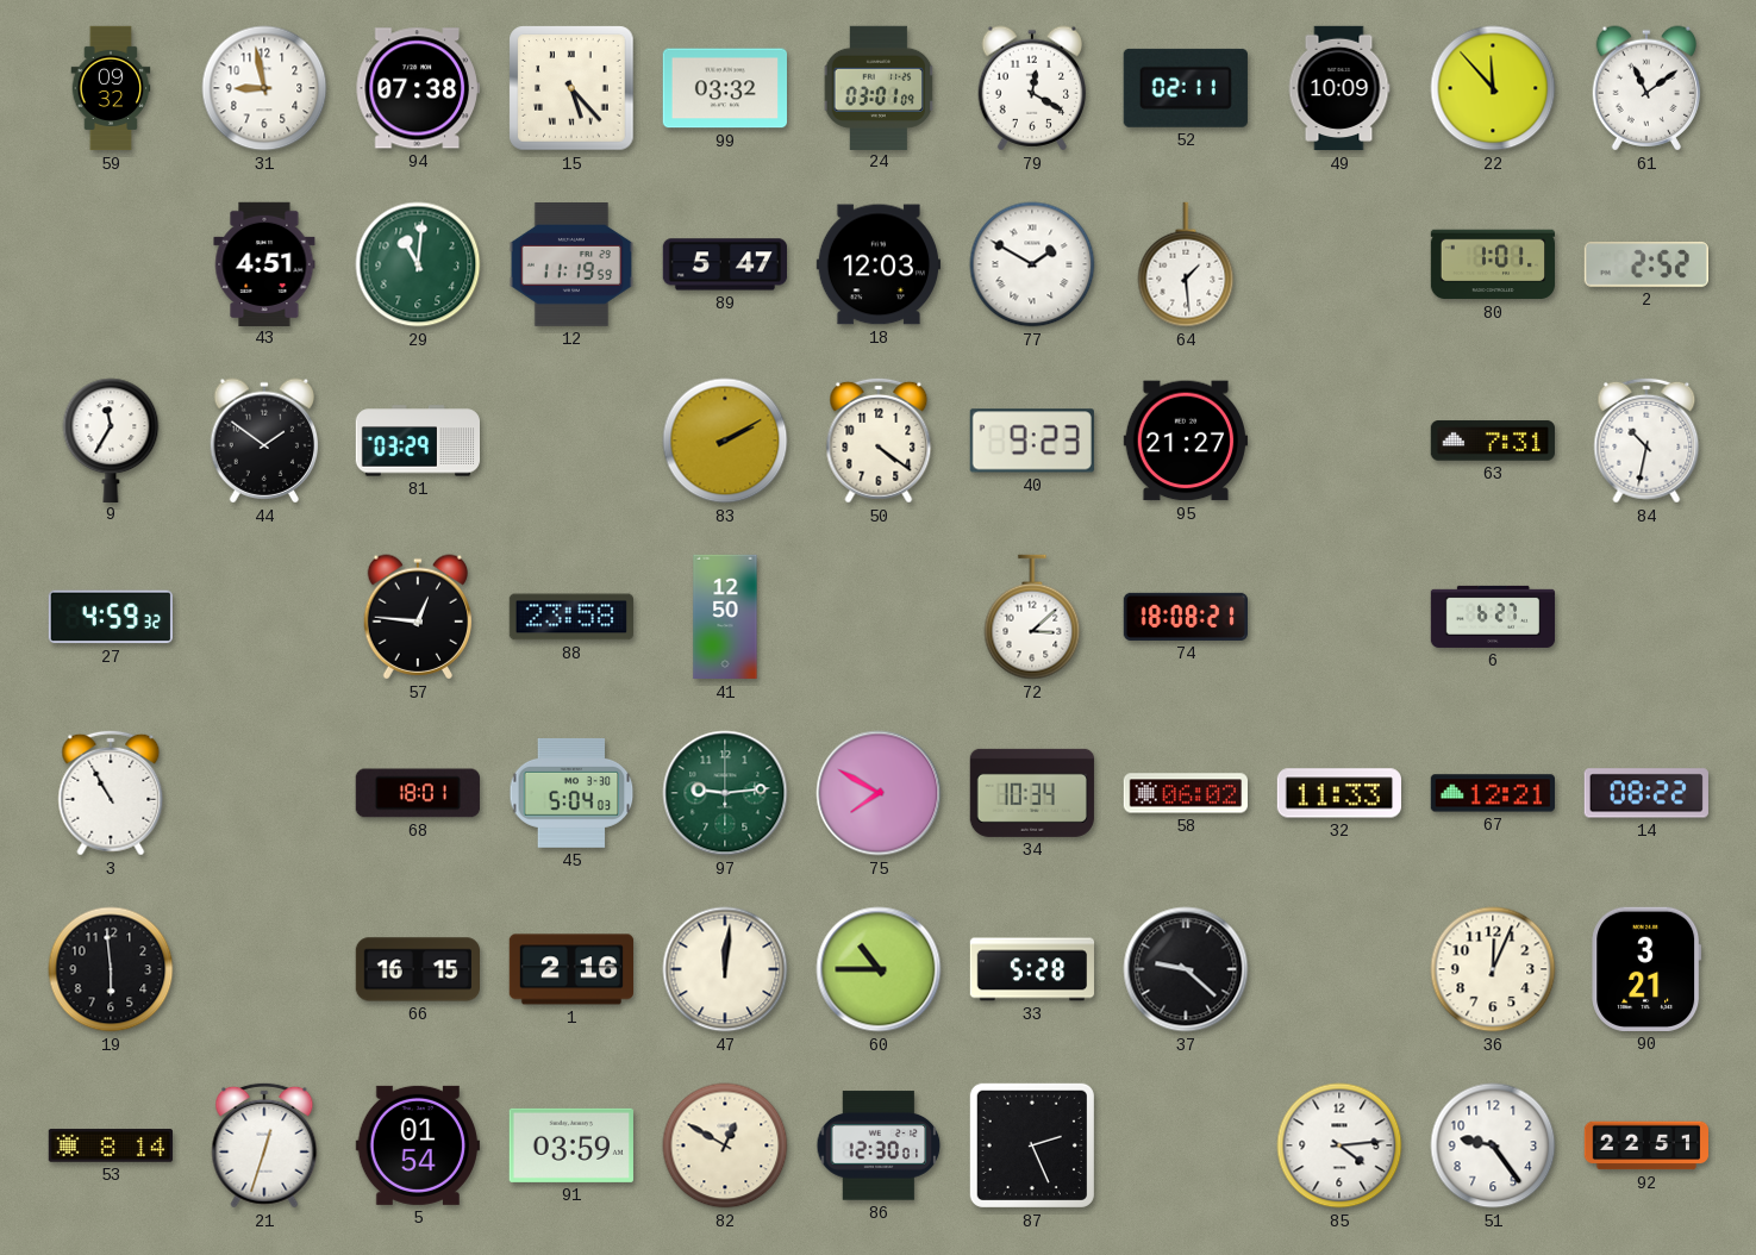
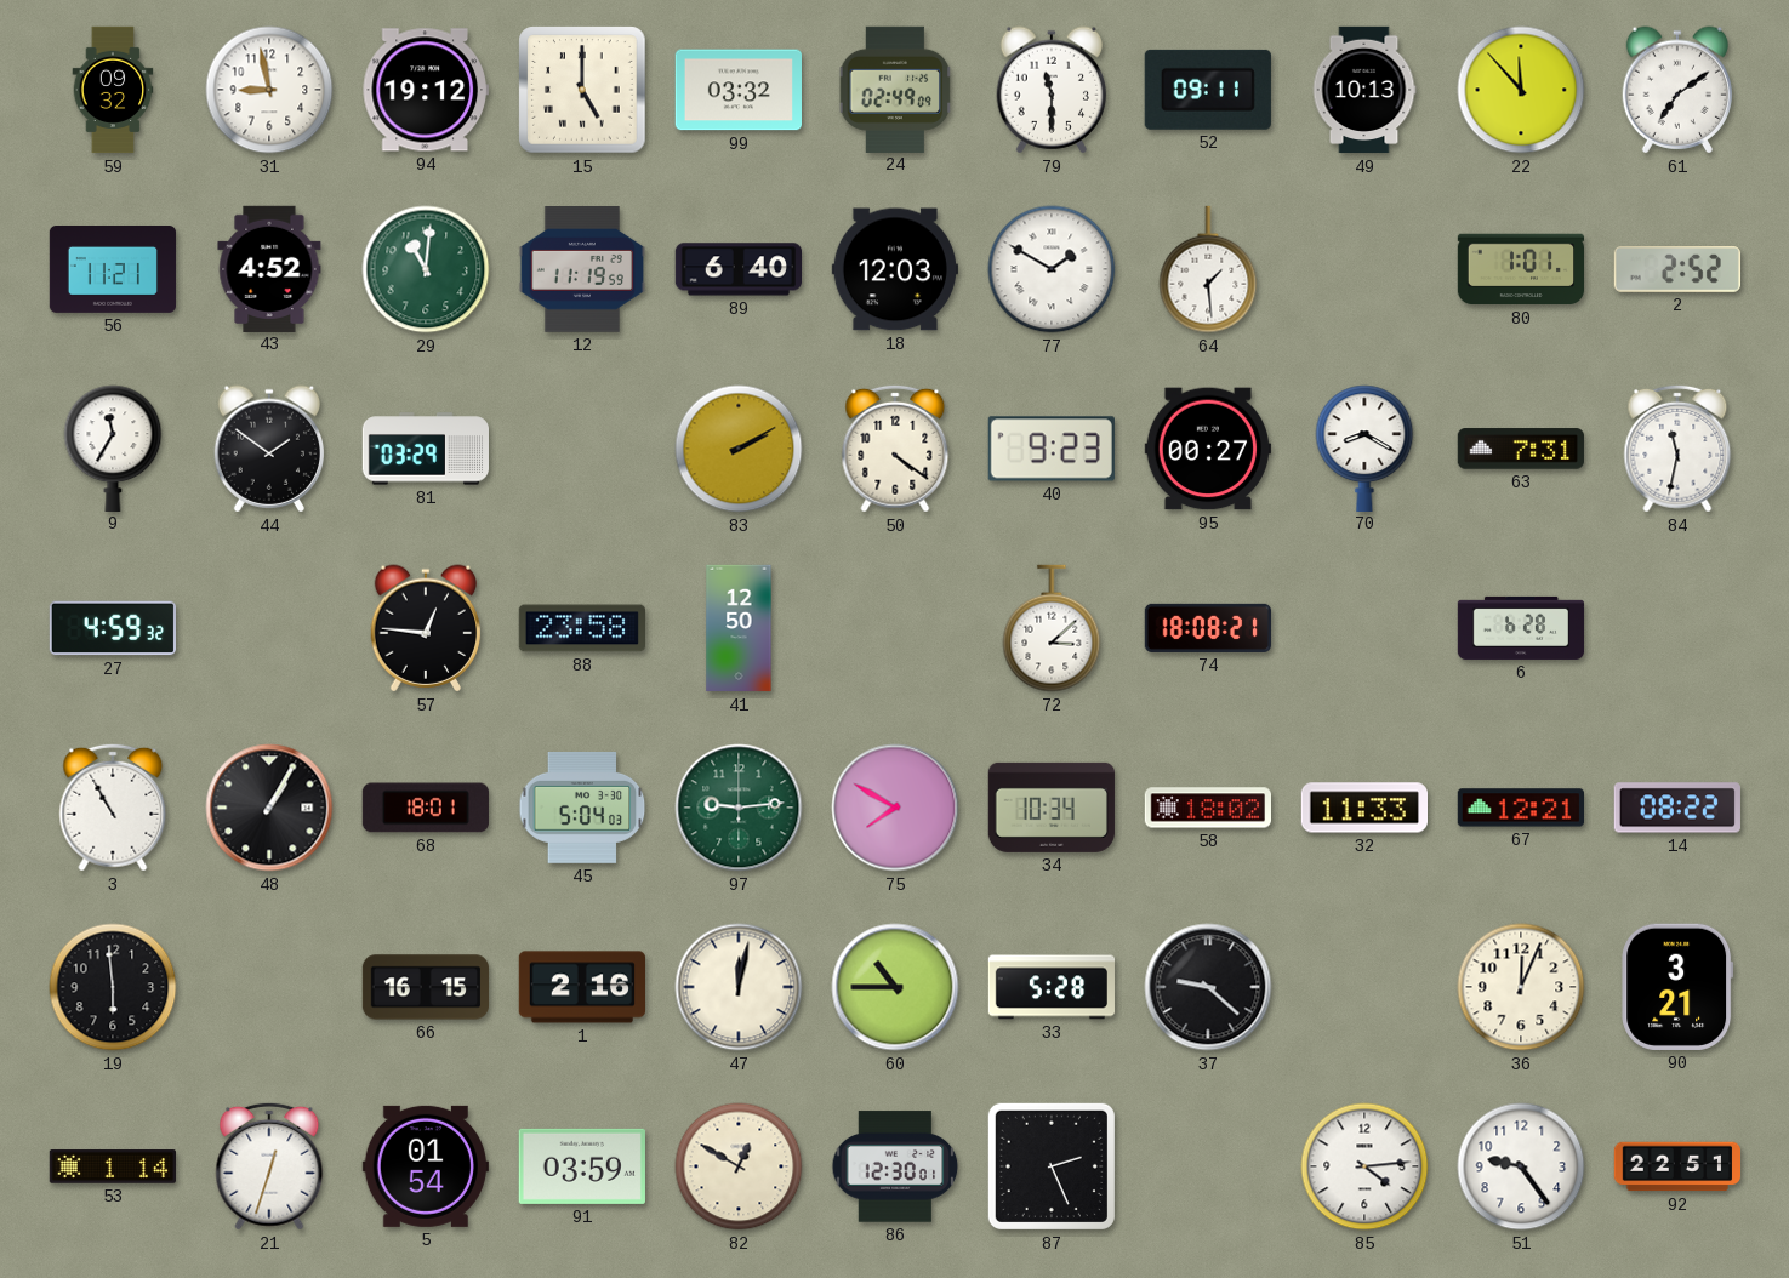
94: 07:38 -> 19:12 (426, 90)
15: 5:23 -> 5:00 (582, 90)
24: 03:01 -> 02:49 (895, 89)
79: 12:20 -> 11:30 (1052, 90)
52: 02:11 -> 09:11 (1208, 90)
49: 10:09 -> 10:13 (1364, 90)
61: 11:09 -> 7:09 (1677, 90)
56: none -> 11:21 (113, 270)
43: 4:51 -> 4:52 (269, 268)
89: 5:47 -> 6:40 (737, 269)
95: 21:27 -> 00:27 (1207, 449)
70: none -> 8:20 (1364, 447)
84: 10:32 -> 11:32 (1677, 449)
6: 6:27 -> 6:28 (1521, 628)
48: none -> 1:05 (269, 808)
58: 06:02 -> 18:02 (1207, 808)
47: 12:01 -> 12:02 (739, 987)
53: 8:14 -> 1:14 (112, 1166)
